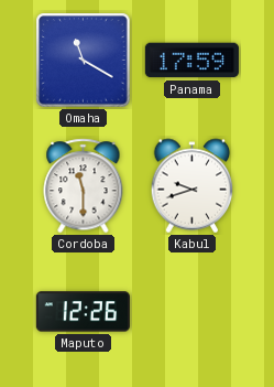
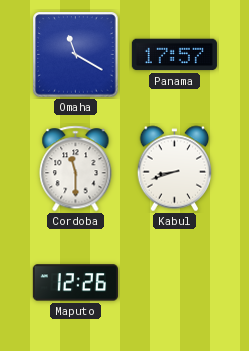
Panama: 17:59 -> 17:57 (174, 55)
Kabul: 9:42 -> 8:42 (175, 169)
